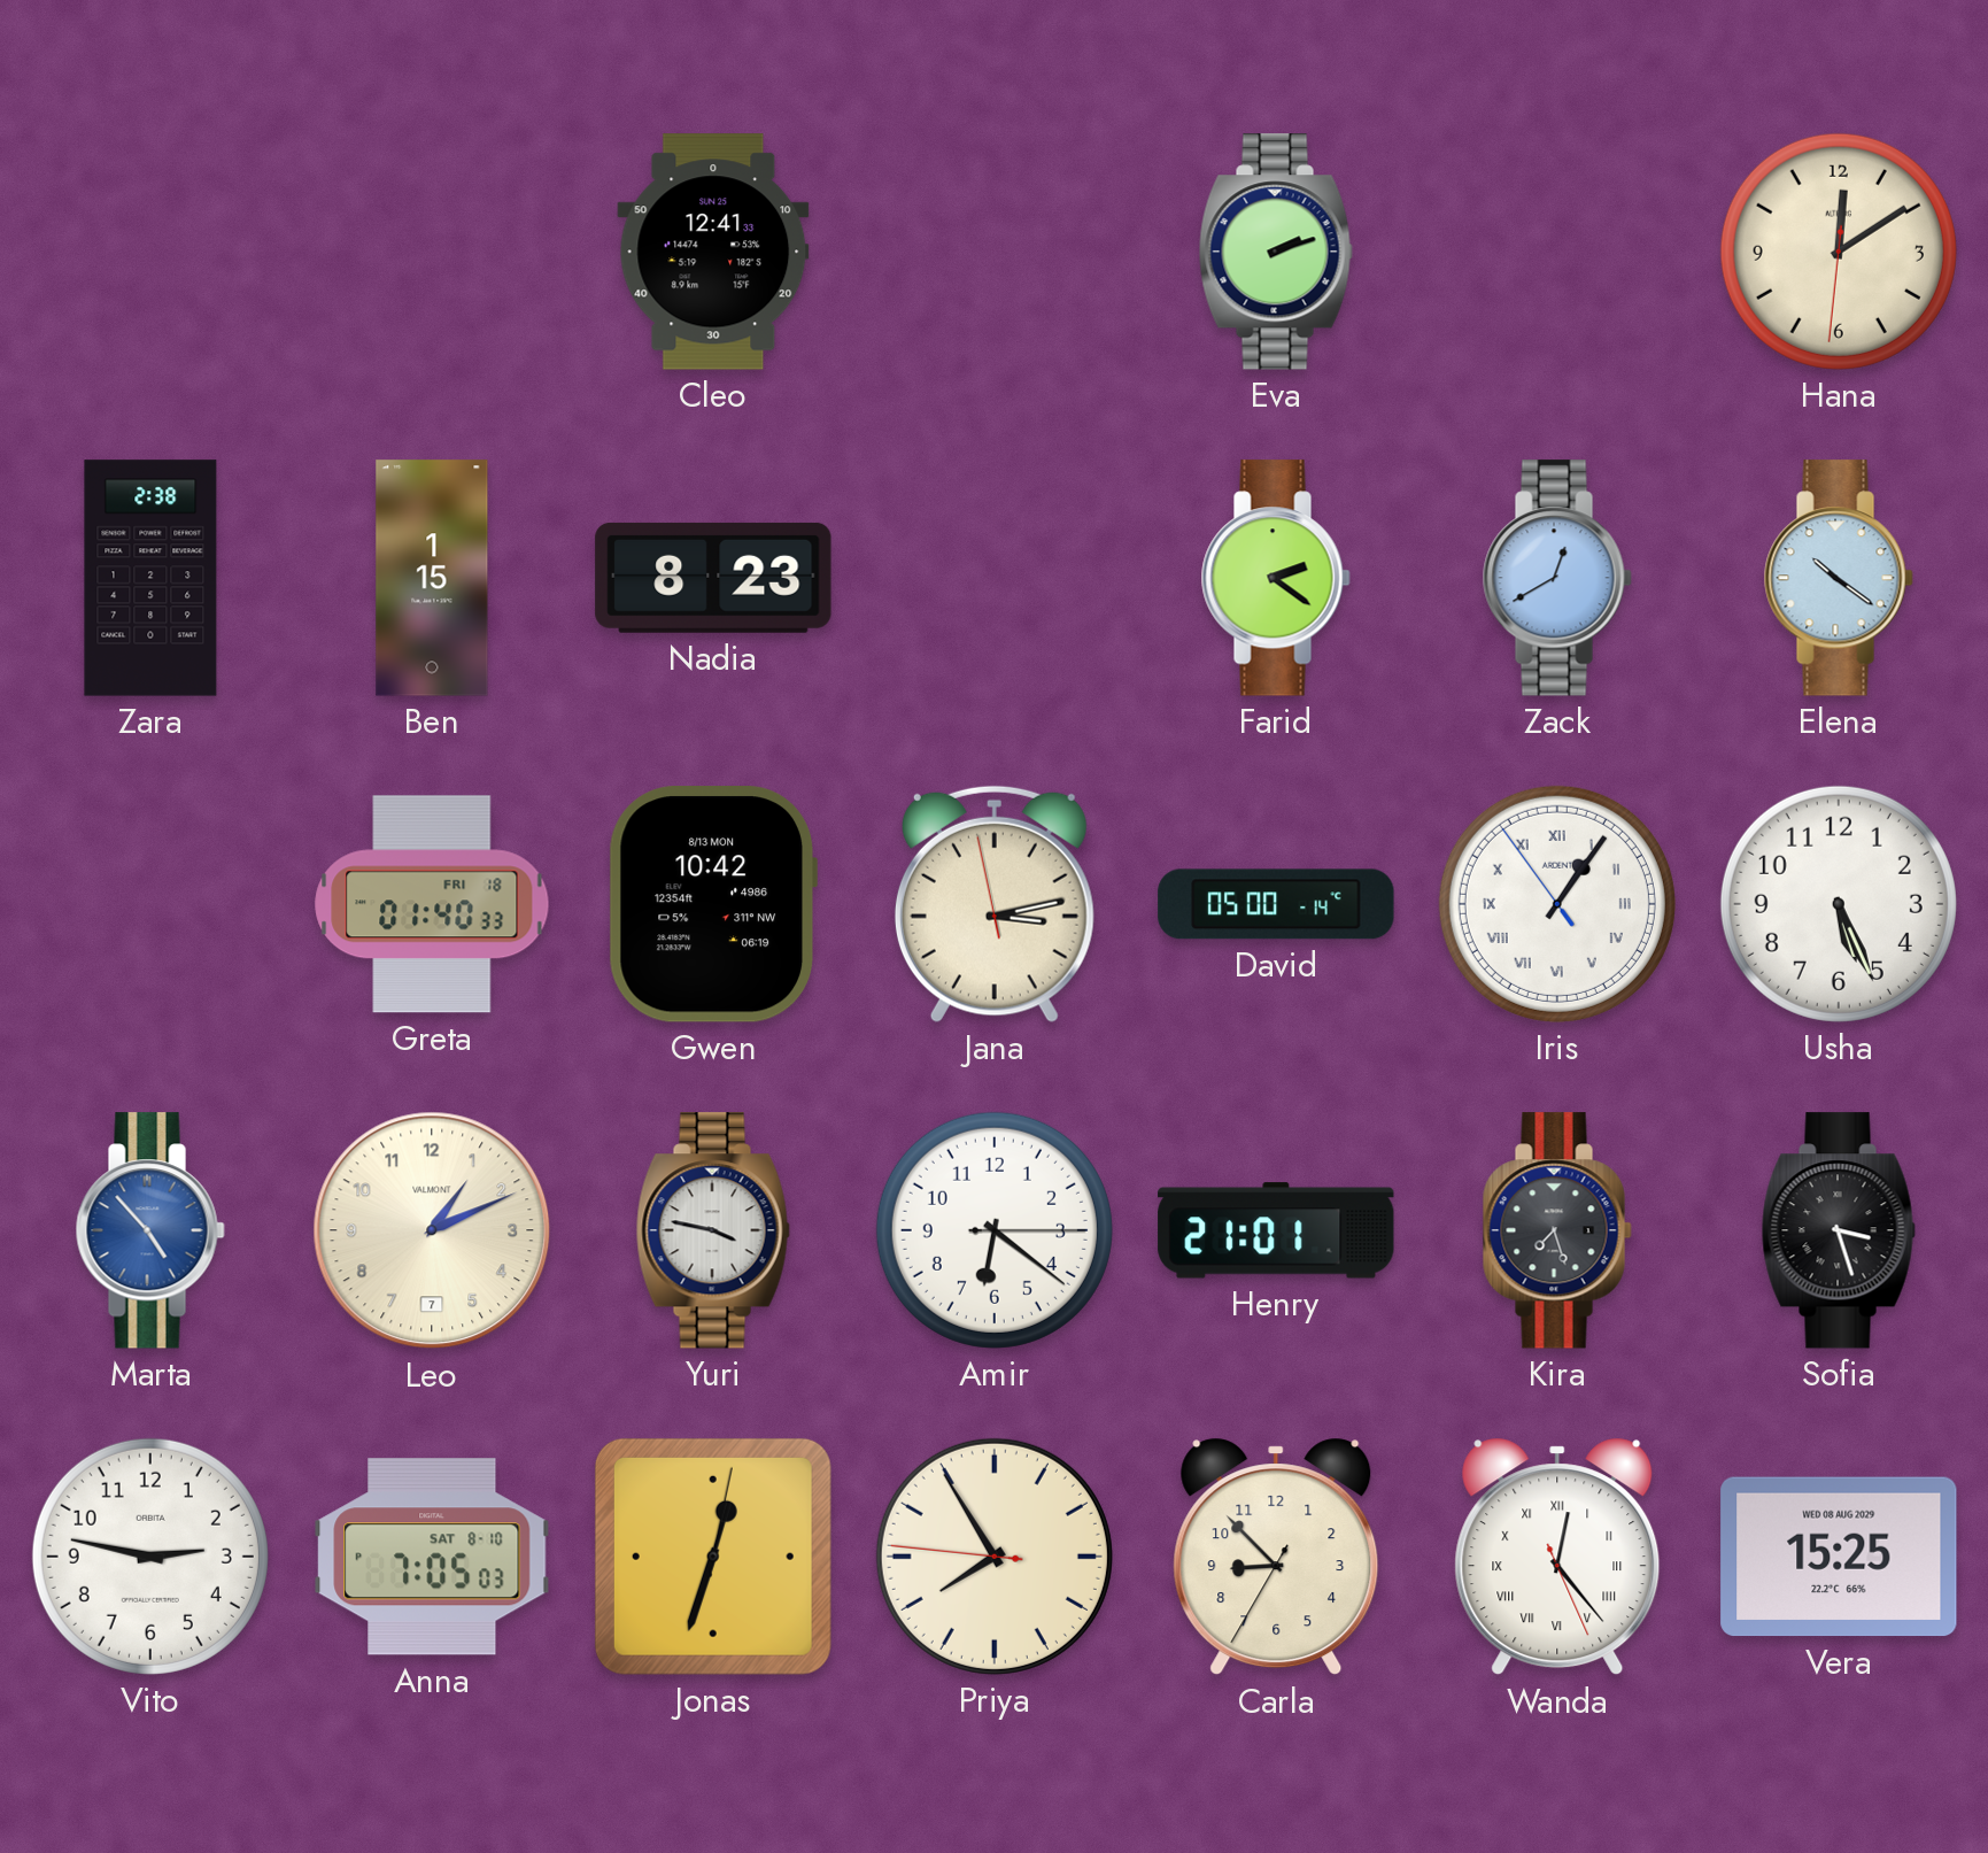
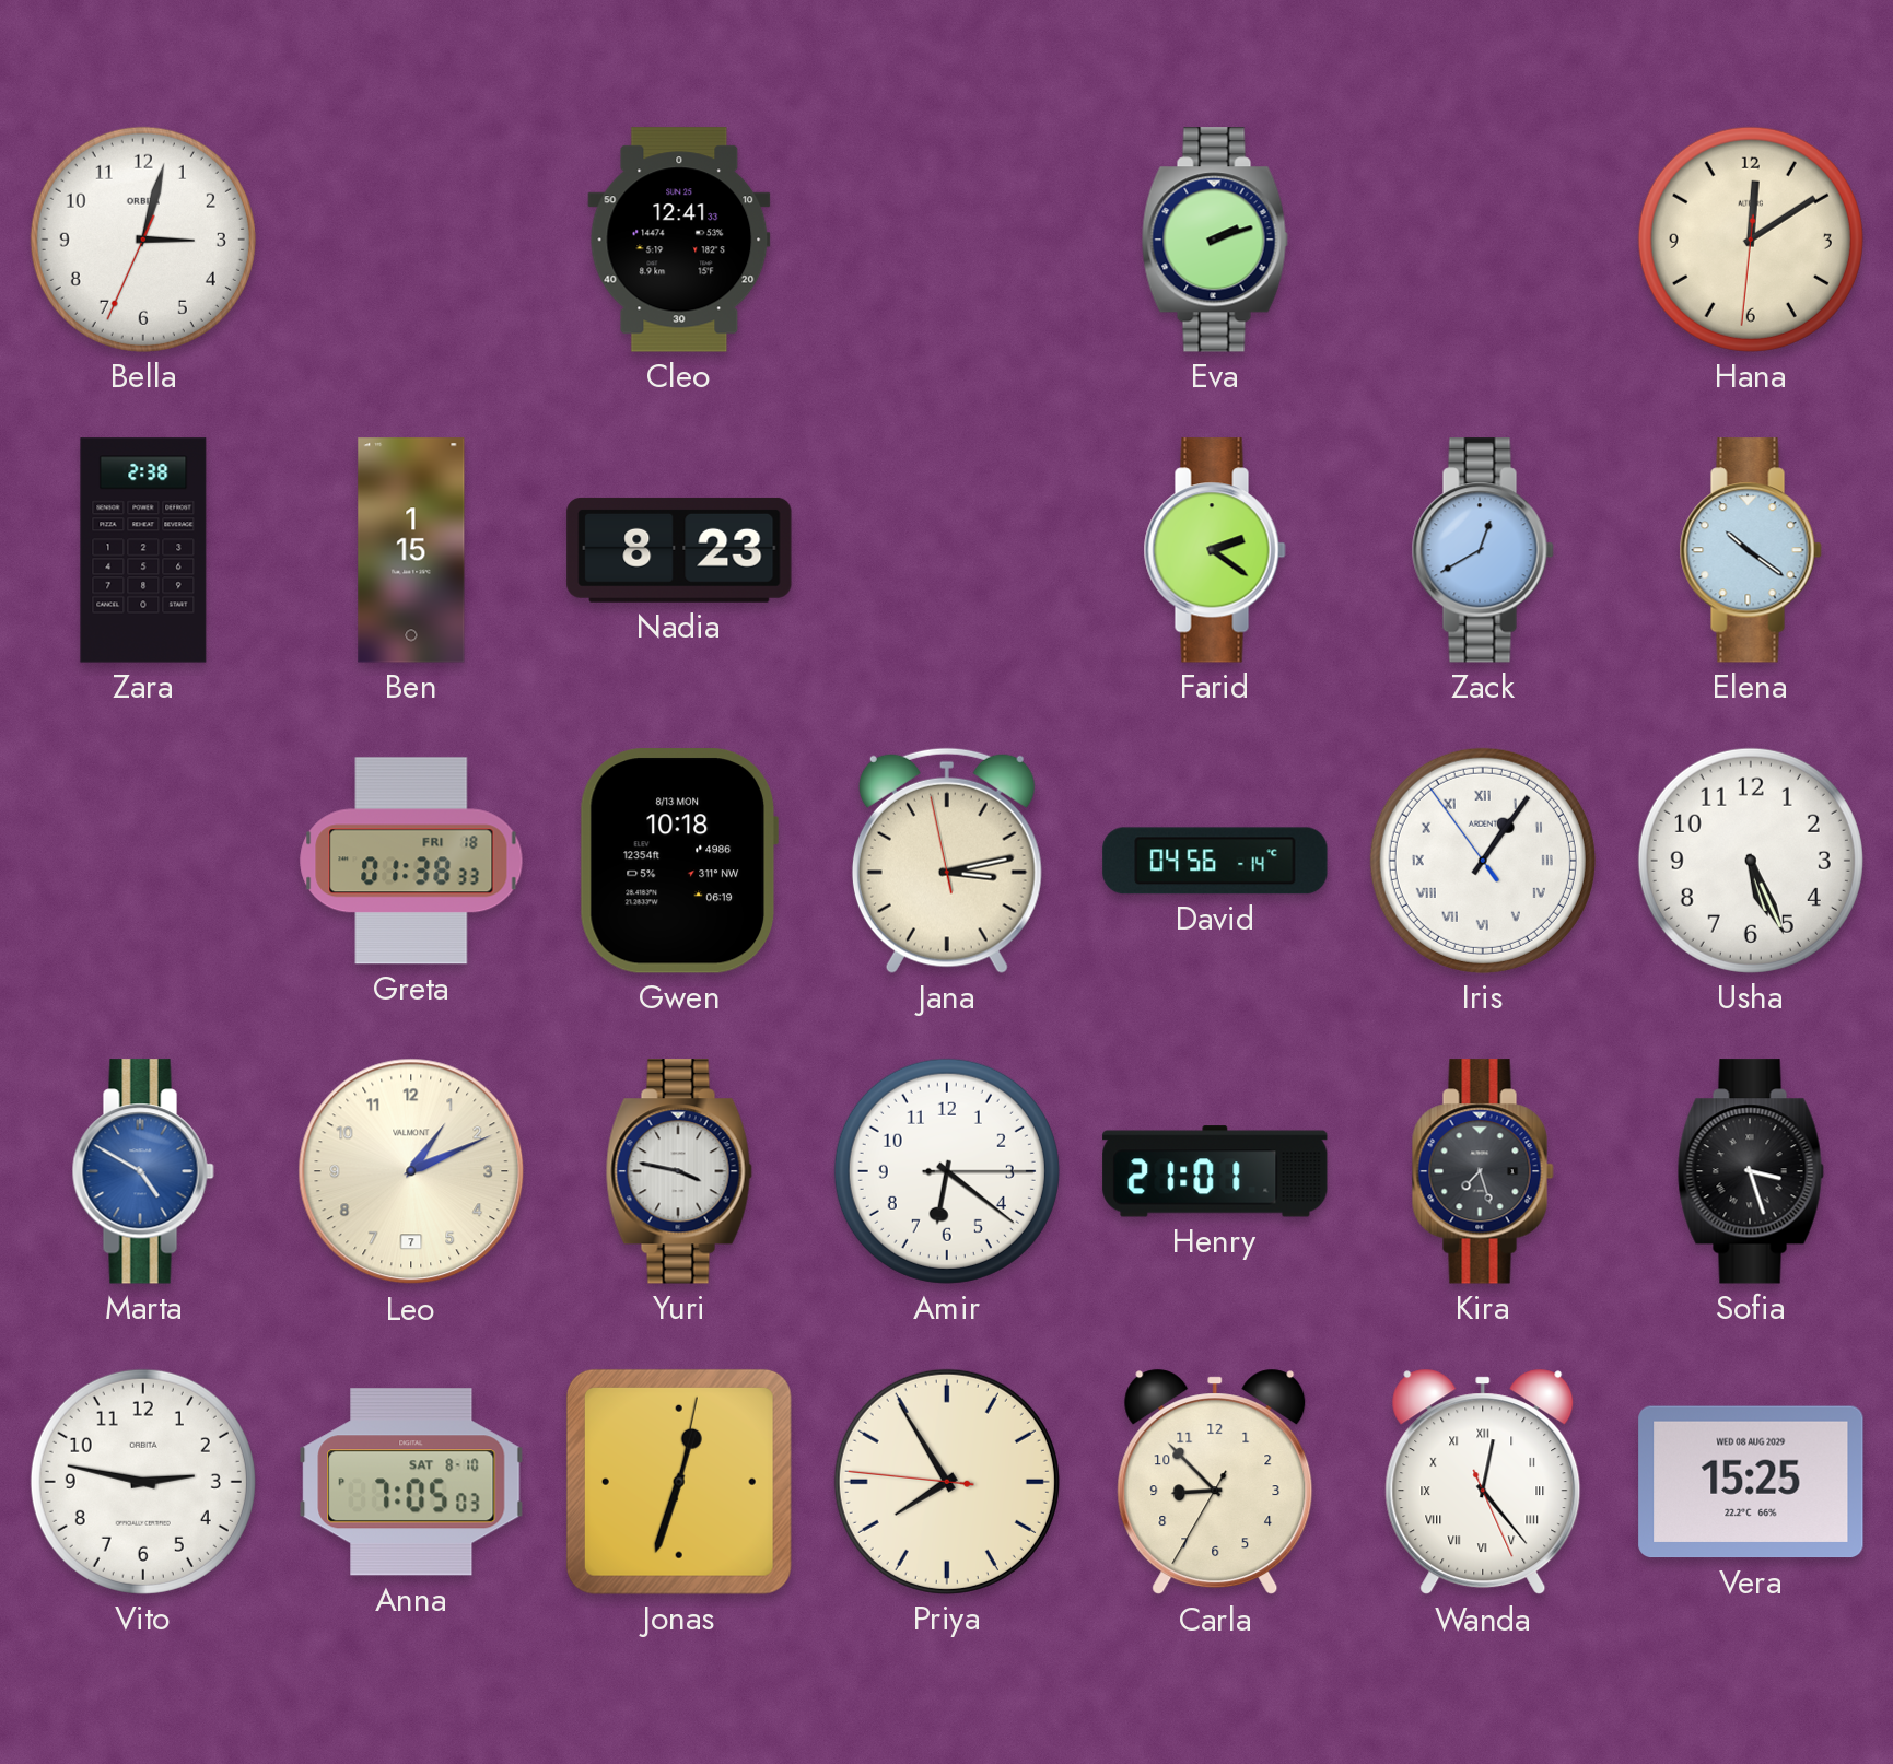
Bella: none -> 3:02 (143, 240)
Greta: 01:40 -> 01:38 (411, 861)
Gwen: 10:42 -> 10:18 (679, 861)
David: 05:00 -> 04:56 (1215, 861)
Marta: 4:53 -> 4:50 (143, 1171)
